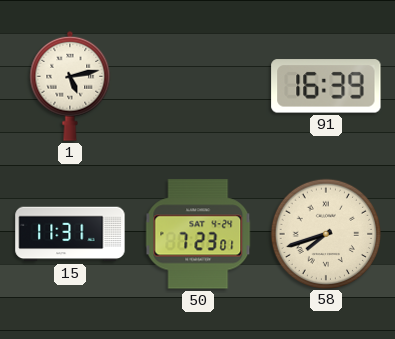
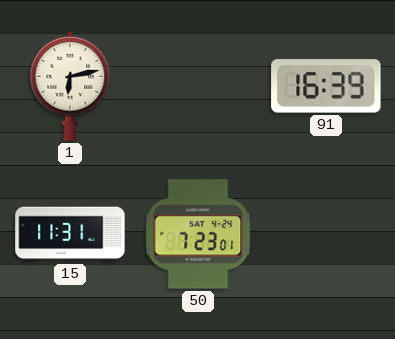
1: 5:13 -> 6:13 (70, 86)
58: 7:42 -> none (325, 233)
